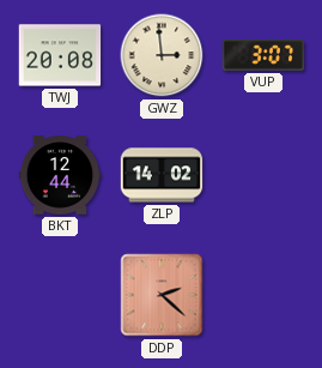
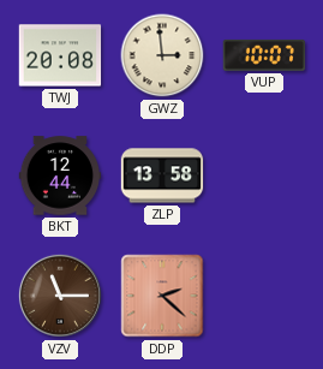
VUP: 3:07 -> 10:07 (264, 55)
ZLP: 14:02 -> 13:58 (162, 175)
VZV: none -> 11:15 (60, 296)
